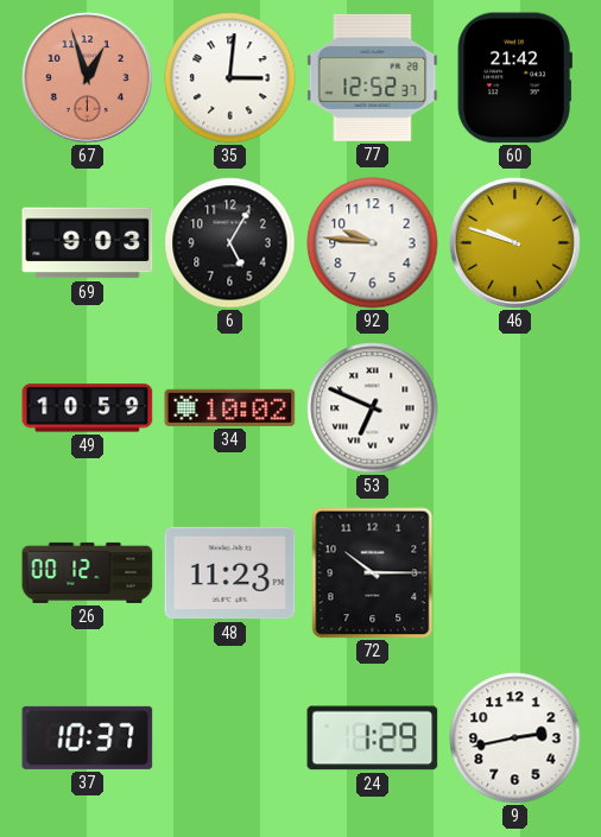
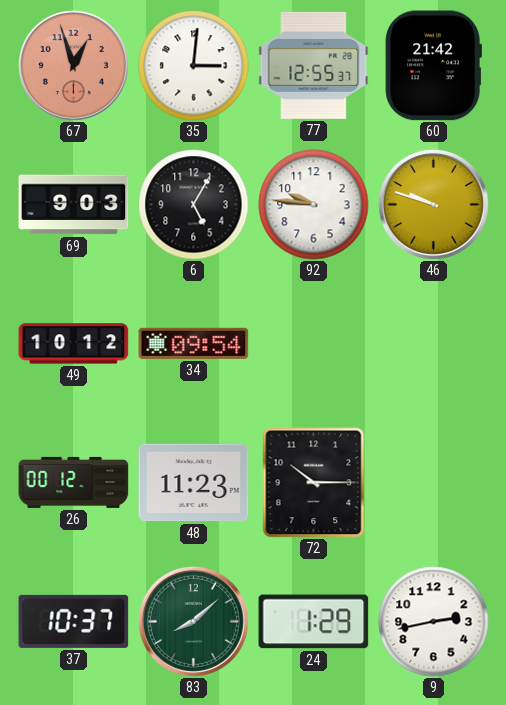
77: 12:52 -> 12:55 (314, 65)
49: 10:59 -> 10:12 (74, 344)
34: 10:02 -> 09:54 (194, 343)
53: 6:49 -> none (373, 408)
83: none -> 8:08 (193, 621)
